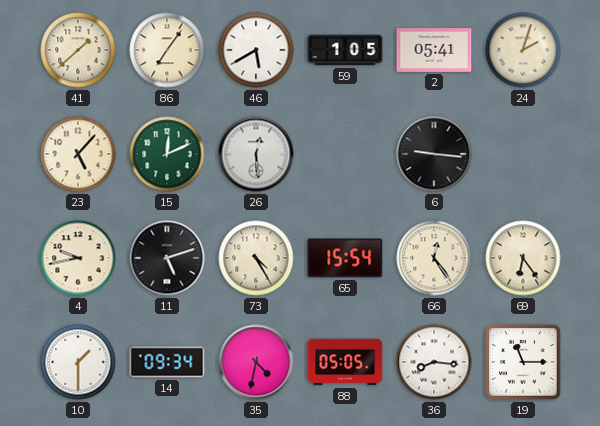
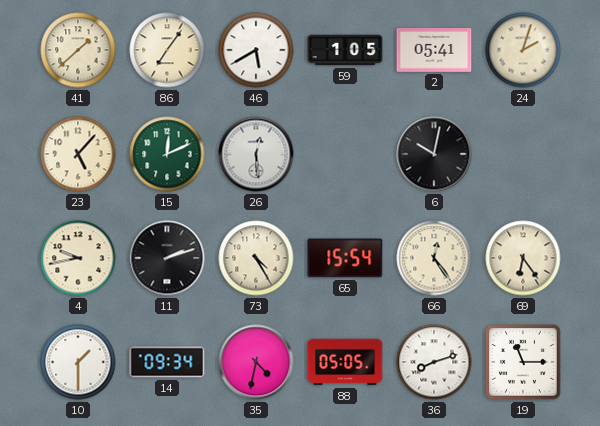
6: 9:16 -> 10:02 (434, 154)
11: 5:12 -> 2:12 (167, 258)
36: 8:16 -> 8:12 (434, 362)
